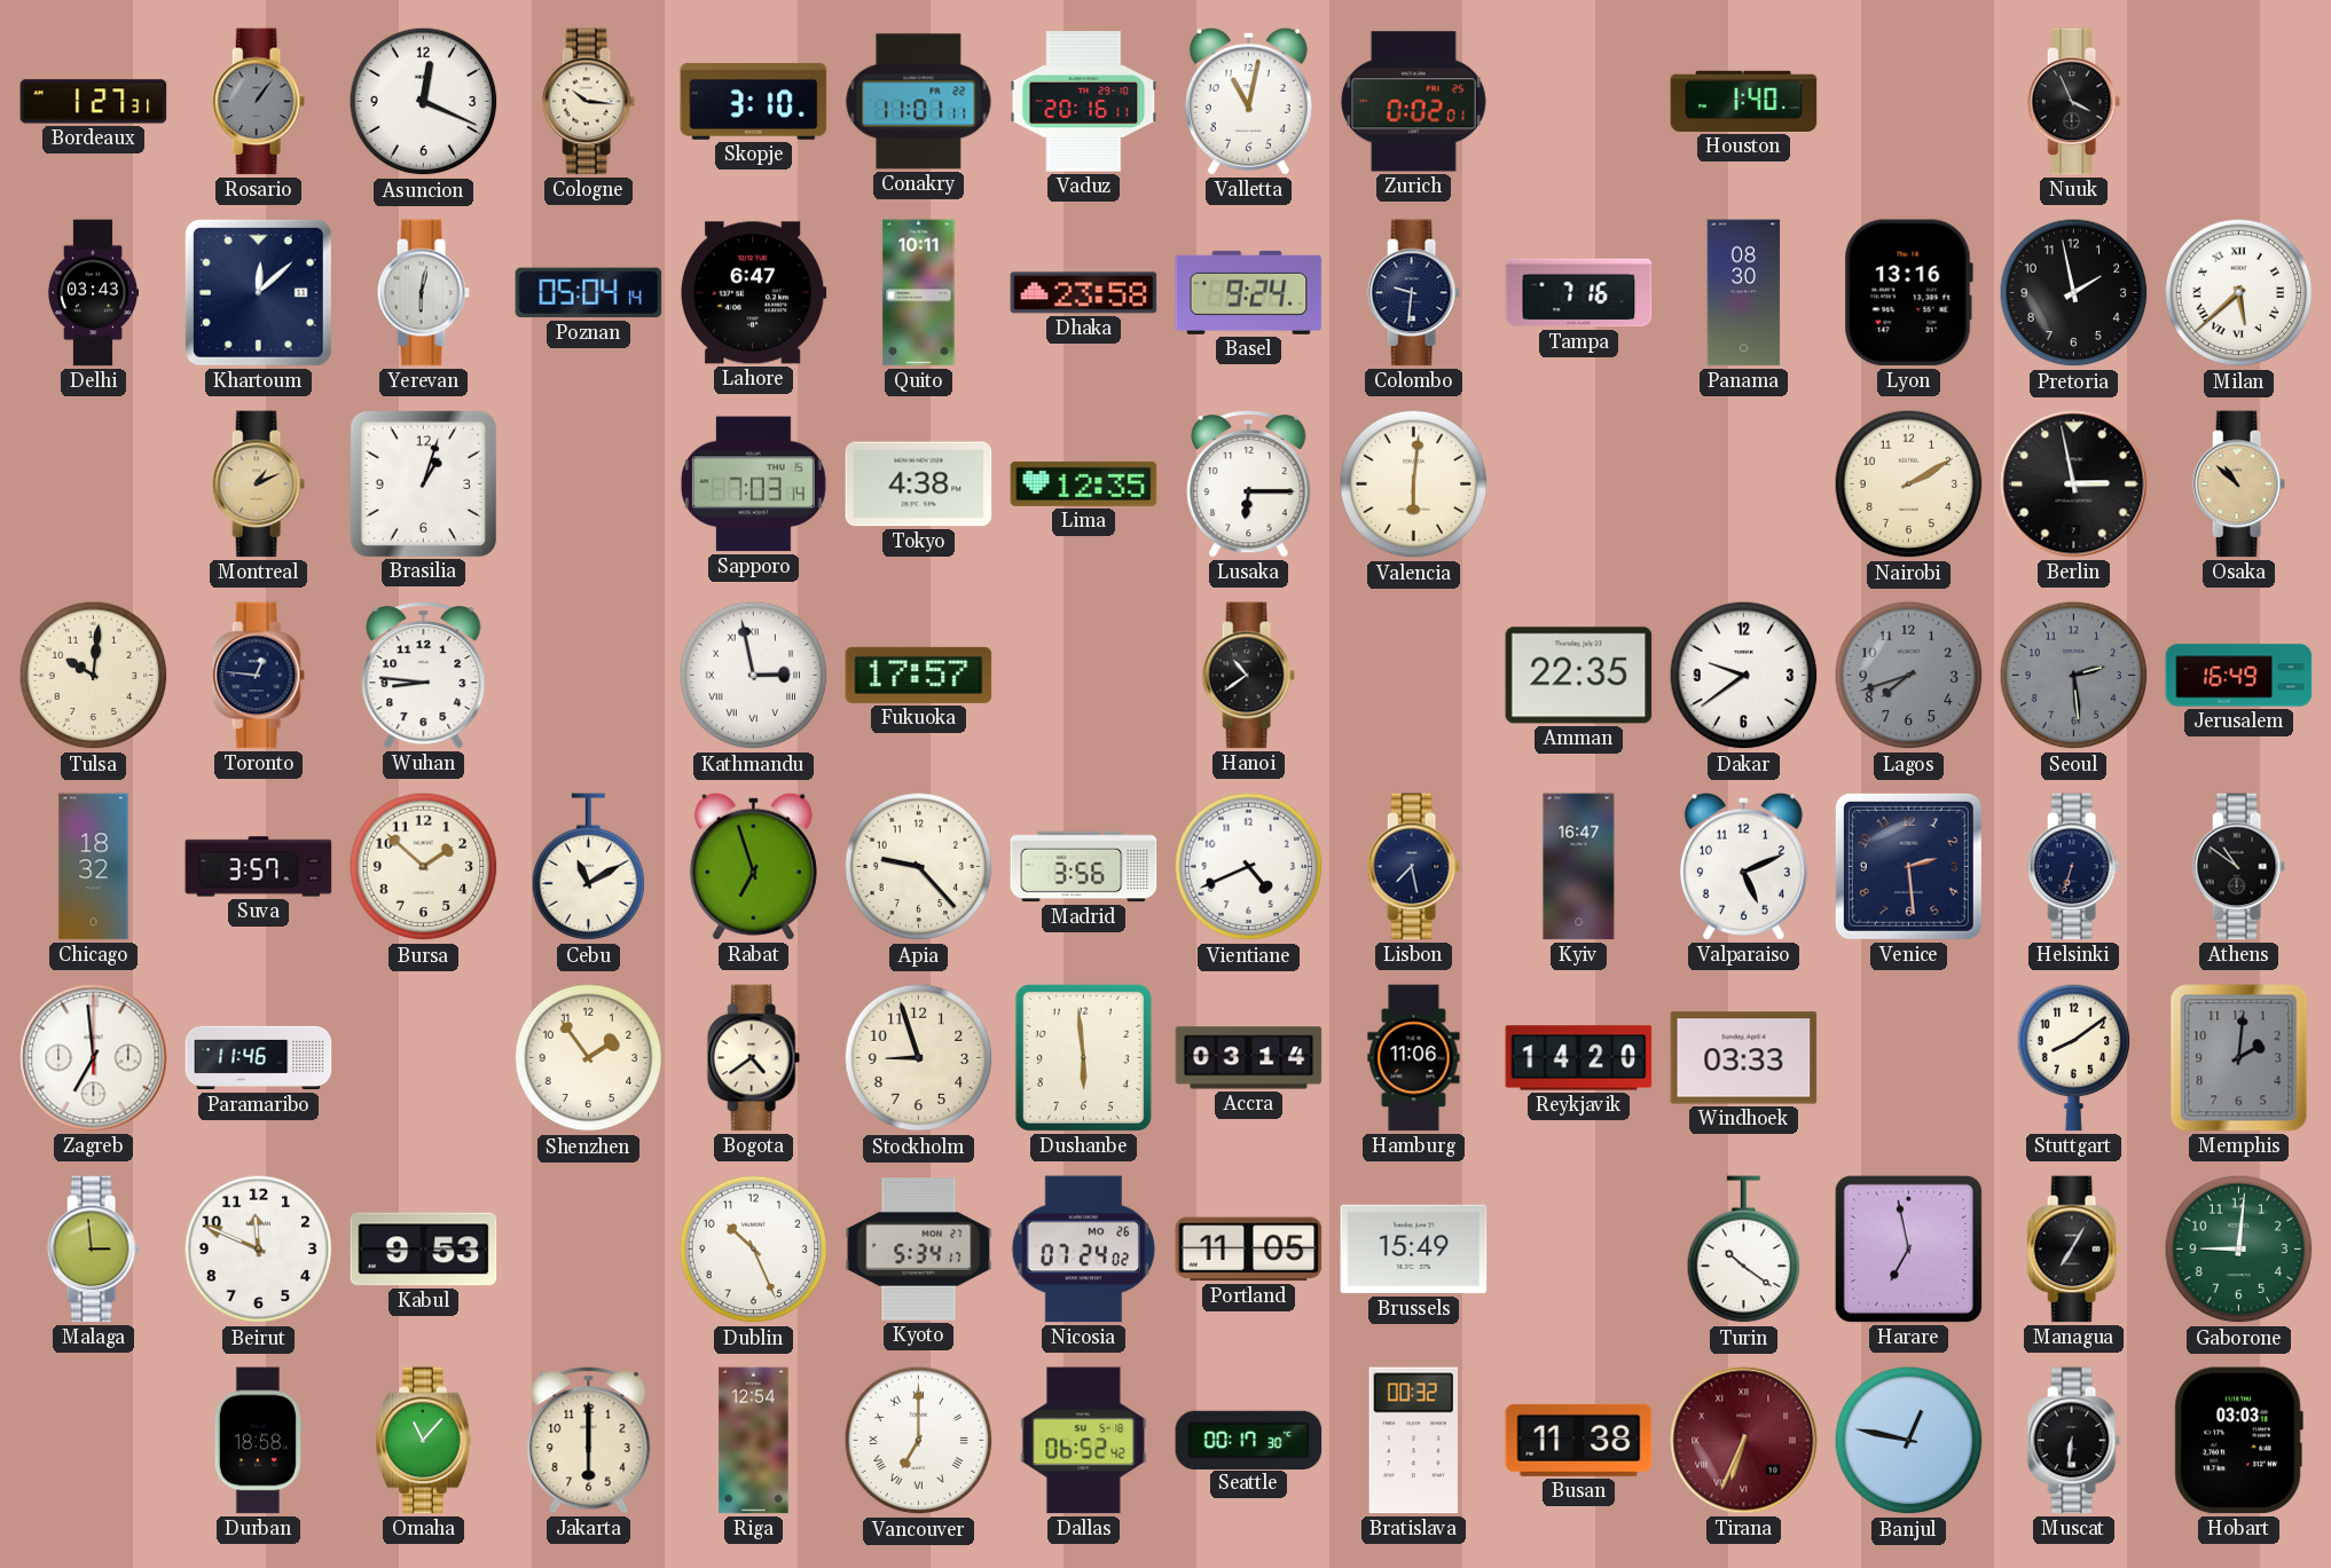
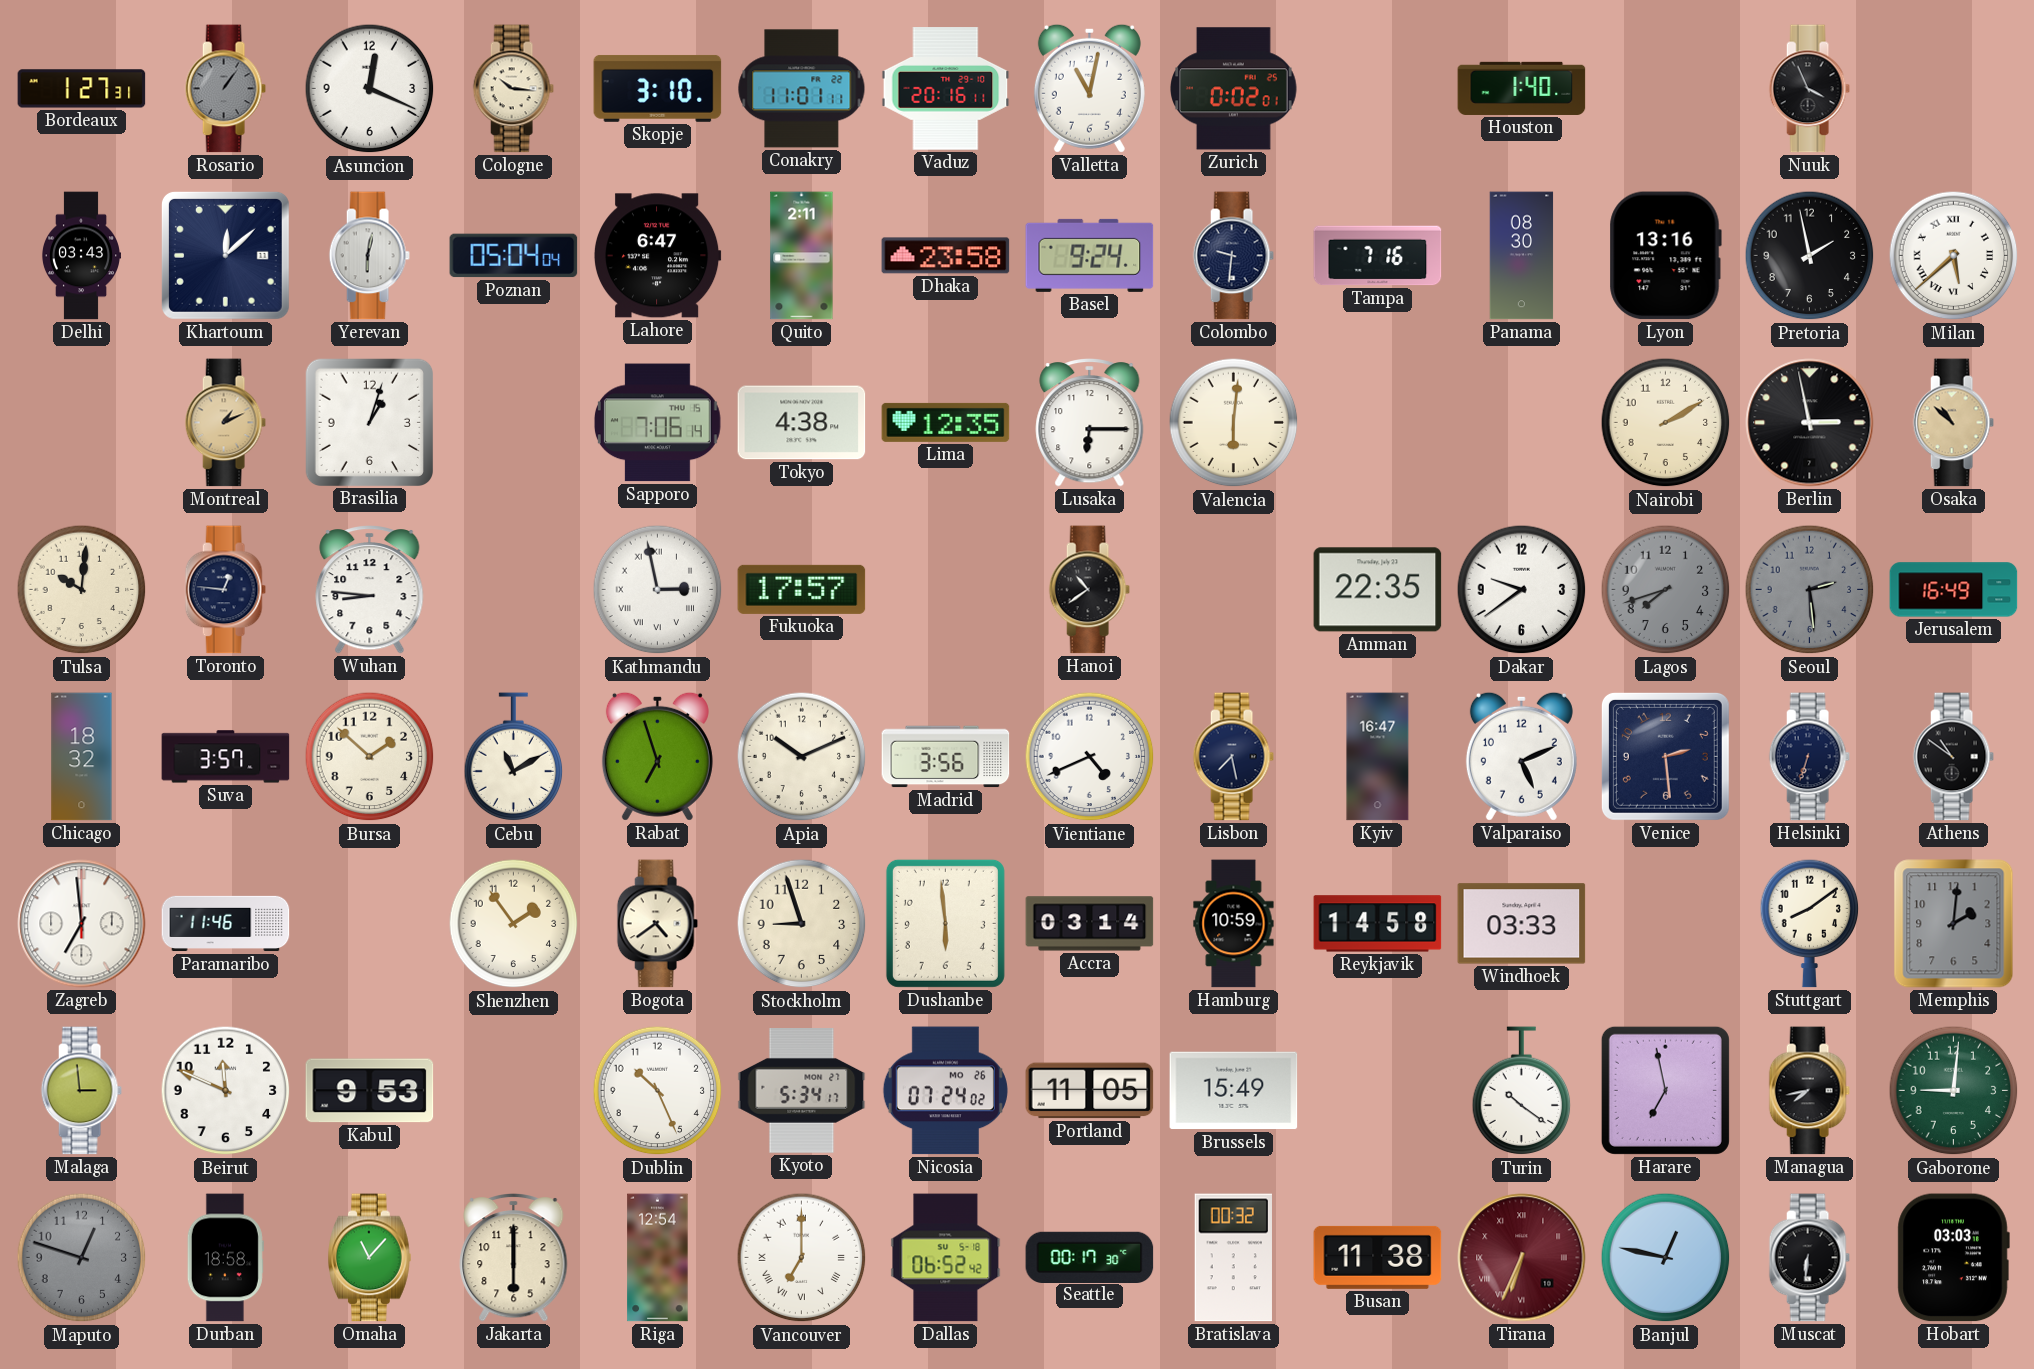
Poznan: 05:04:14 -> 05:04:04 (514, 256)
Quito: 10:11 -> 2:11 (802, 256)
Sapporo: 7:03 -> 7:06 (657, 423)
Apia: 9:23 -> 10:11 (802, 757)
Hamburg: 11:06 -> 10:59 (1234, 924)
Reykjavik: 14:20 -> 14:58 (1378, 924)
Managua: 7:05 -> 7:43 (1809, 1091)
Maputo: none -> 12:48 (82, 1258)
